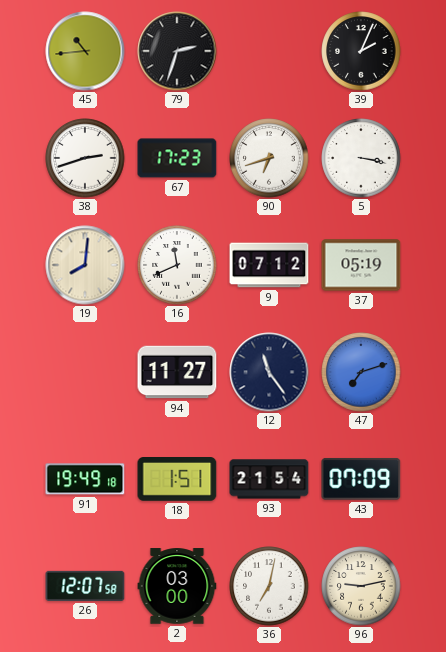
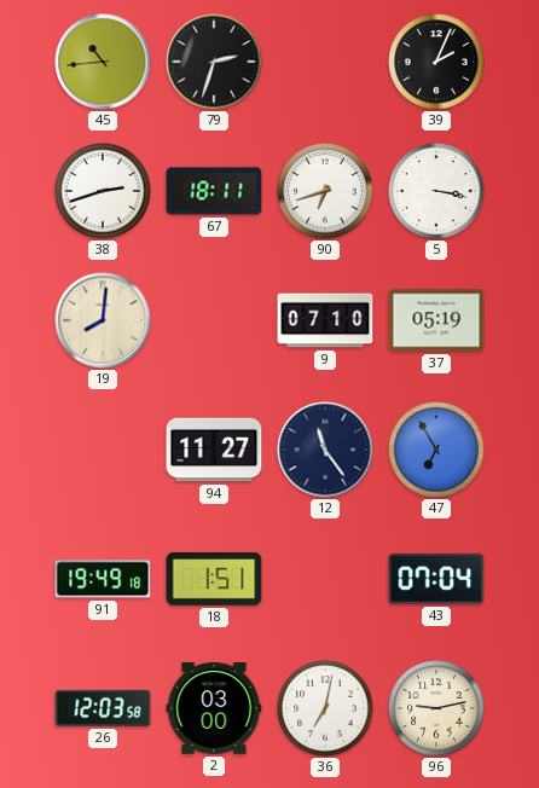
67: 17:23 -> 18:11 (214, 191)
16: 11:41 -> none (177, 265)
9: 07:12 -> 07:10 (325, 320)
47: 7:12 -> 6:55 (436, 450)
93: 21:54 -> none (269, 479)
43: 07:09 -> 07:04 (436, 579)
26: 12:07 -> 12:03 (103, 708)
